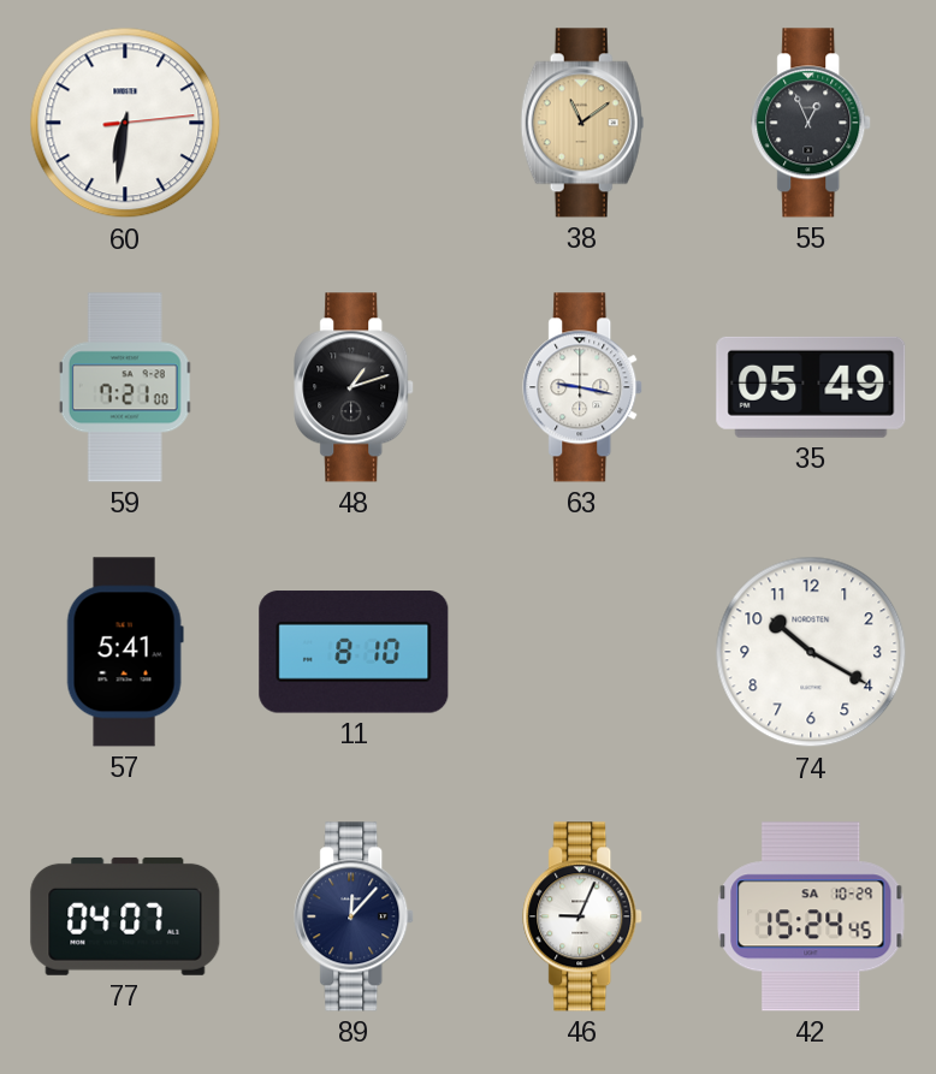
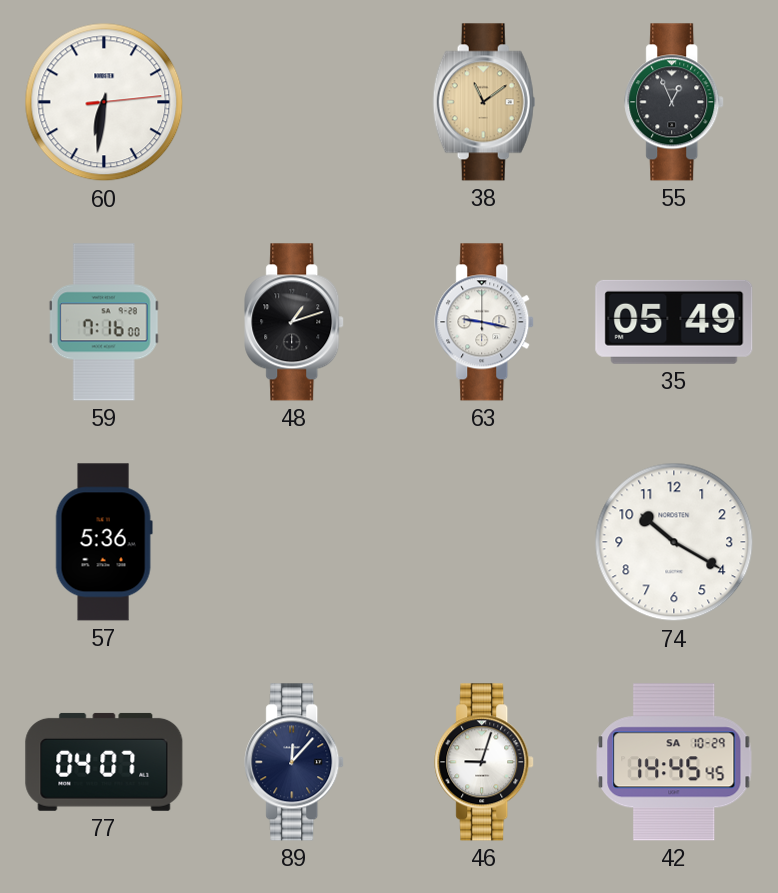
59: 7:21 -> 7:16 (104, 322)
57: 5:41 -> 5:36 (104, 542)
11: 8:10 -> none (354, 652)
46: 9:04 -> 9:03 (485, 762)
42: 15:24 -> 14:45 (674, 762)
